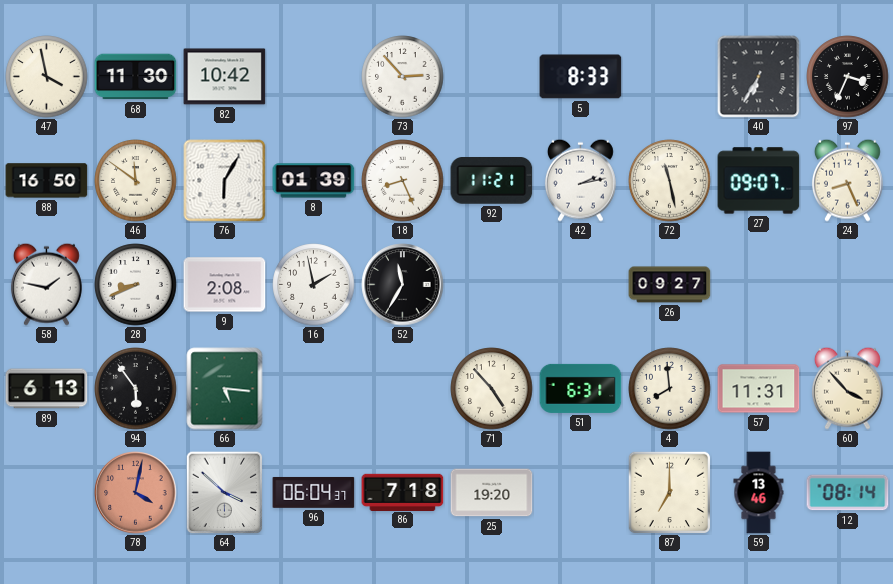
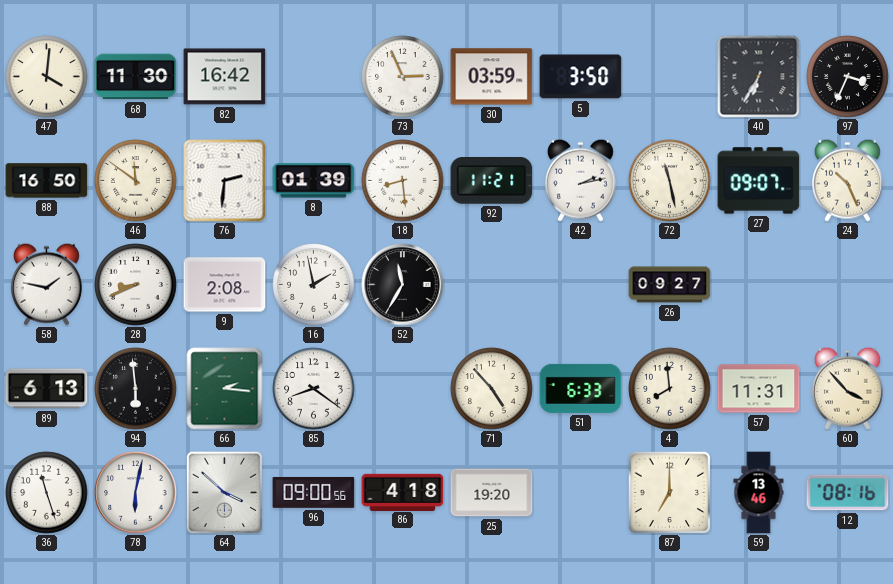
47: 3:58 -> 4:01 (47, 77)
82: 10:42 -> 16:42 (225, 77)
73: 2:53 -> 2:56 (403, 77)
30: none -> 03:59 (492, 77)
5: 8:33 -> 3:50 (581, 77)
76: 6:05 -> 2:31 (225, 181)
18: 8:26 -> 8:29 (403, 181)
24: 8:26 -> 10:26 (847, 180)
94: 5:54 -> 5:59 (136, 389)
66: 5:16 -> 2:16 (225, 389)
85: none -> 8:21 (314, 389)
51: 6:31 -> 6:33 (581, 388)
36: none -> 11:27 (47, 493)
78: 4:02 -> 6:02 (136, 493)
78 dial: salmon -> white (136, 493)
96: 06:04 -> 09:00 (314, 492)
86: 7:18 -> 4:18 (403, 492)
12: 08:14 -> 08:16 (848, 493)
